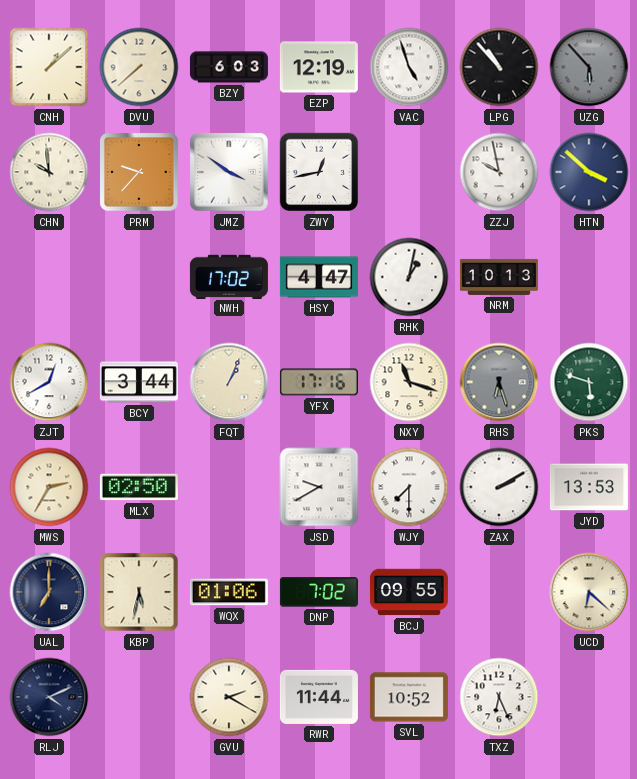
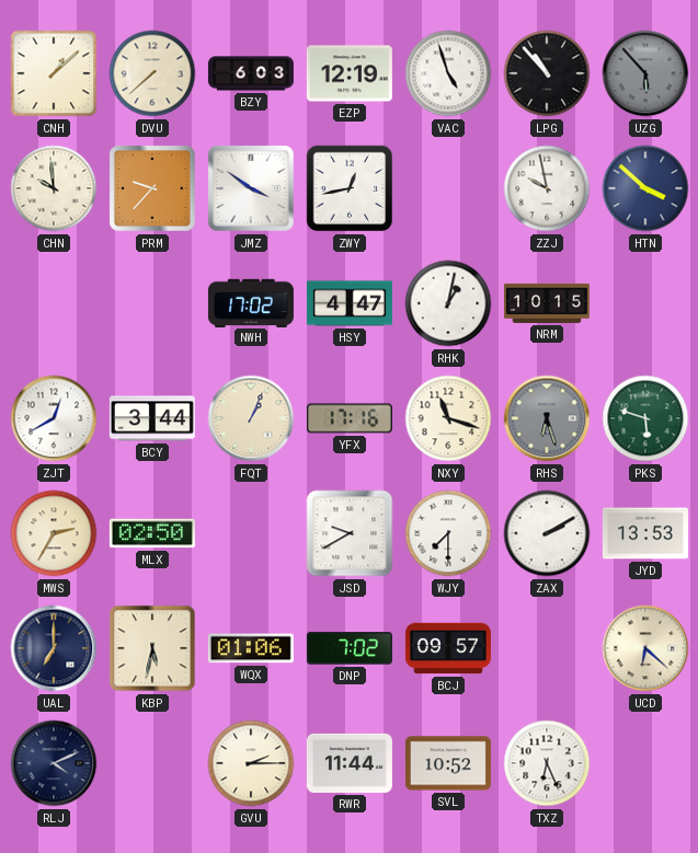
NRM: 10:13 -> 10:15 (547, 303)
BCJ: 09:55 -> 09:57 (448, 648)
GVU: 2:20 -> 2:15 (251, 763)
